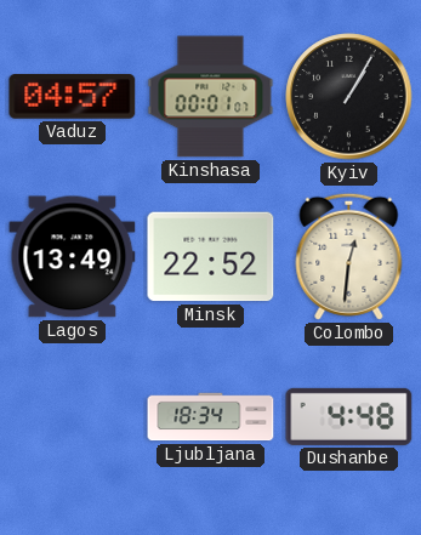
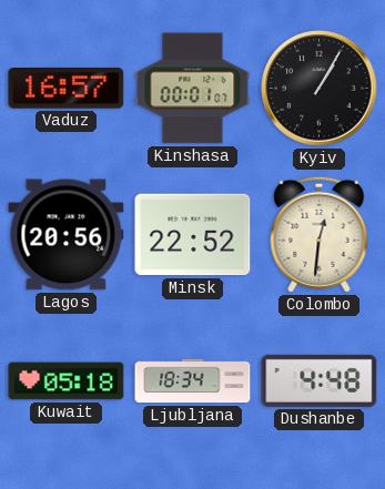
Vaduz: 04:57 -> 16:57 (67, 89)
Lagos: 13:49 -> 20:56 (67, 235)
Kuwait: none -> 05:18 (67, 381)
